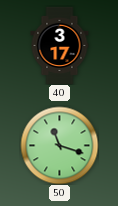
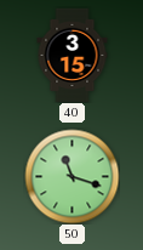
40: 3:17 -> 3:15 (73, 55)
